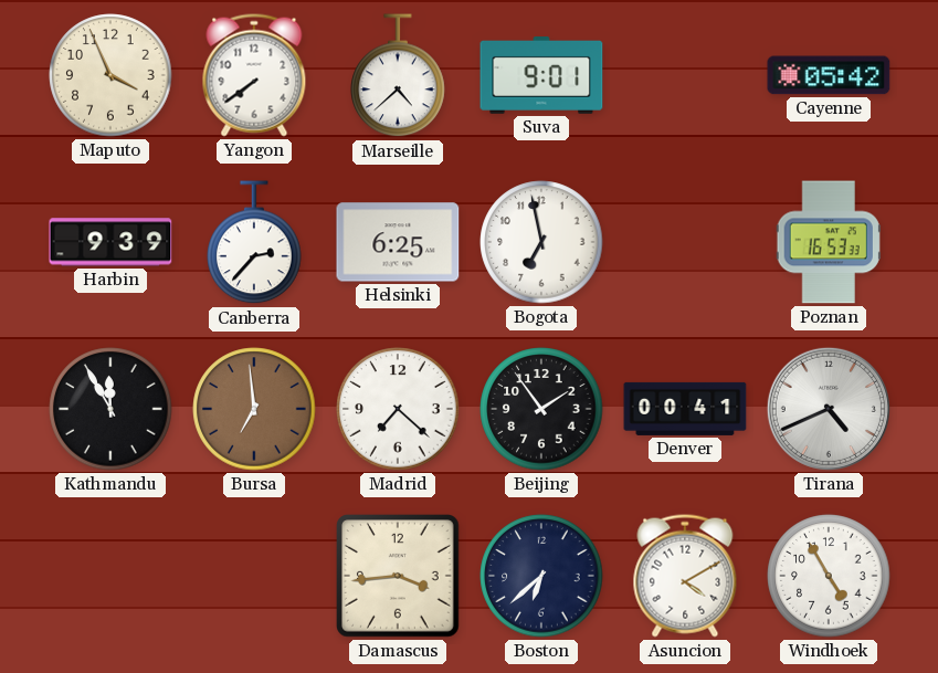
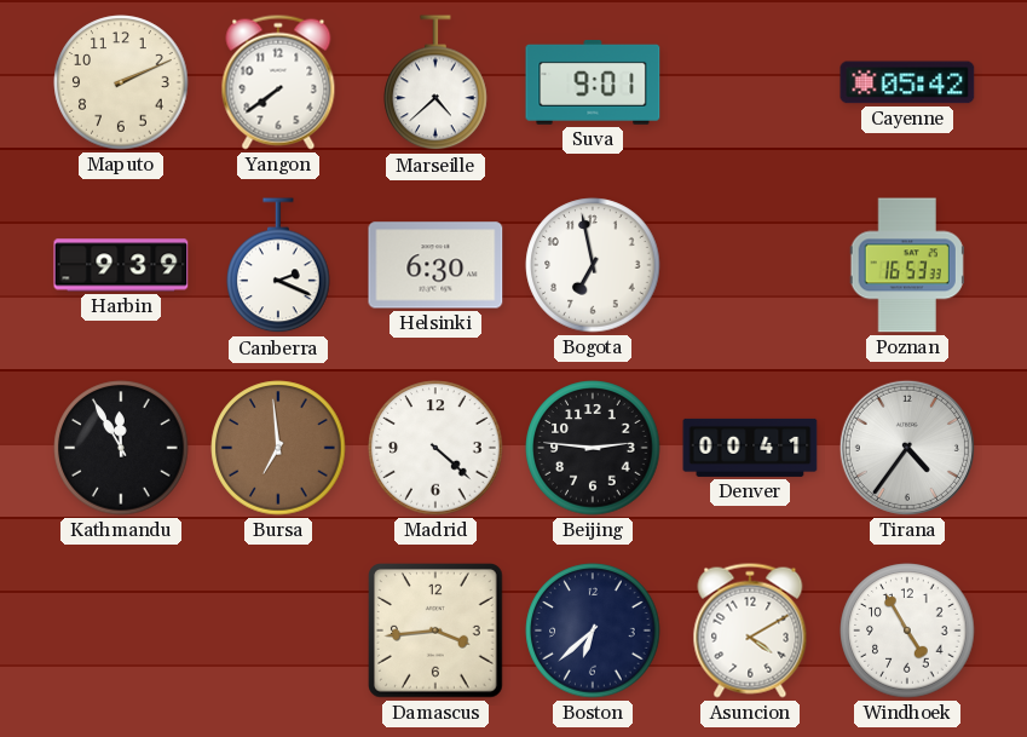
Maputo: 3:56 -> 2:11 (121, 82)
Canberra: 2:37 -> 2:19 (278, 266)
Helsinki: 6:25 -> 6:30 (435, 265)
Madrid: 7:22 -> 4:22 (435, 448)
Beijing: 1:54 -> 2:46 (593, 448)
Tirana: 4:41 -> 4:36 (907, 448)
